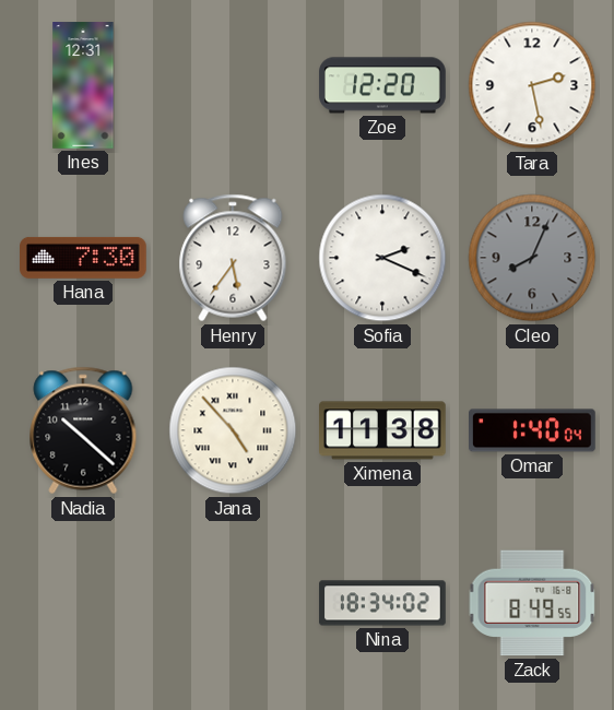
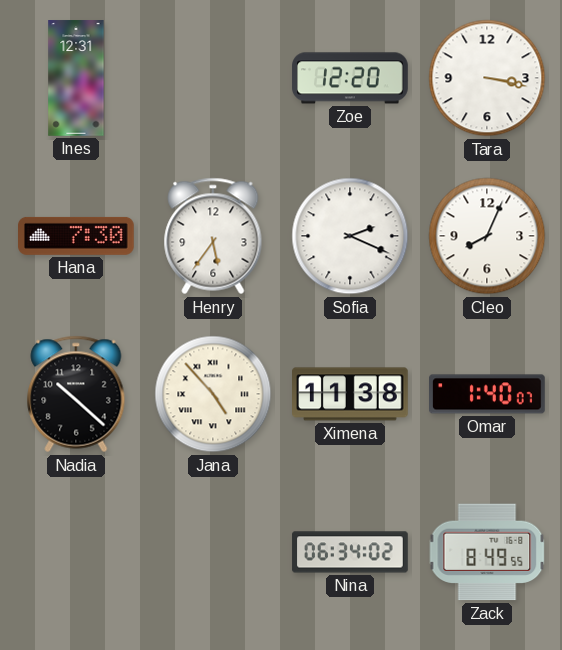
Tara: 2:28 -> 3:17 (487, 78)
Cleo dial: grey -> white (487, 236)
Omar: 1:40:04 -> 1:40:07 (487, 394)
Nina: 18:34 -> 06:34 (350, 552)
